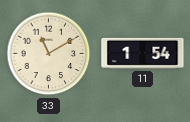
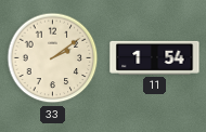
33: 11:10 -> 2:09 (53, 58)
